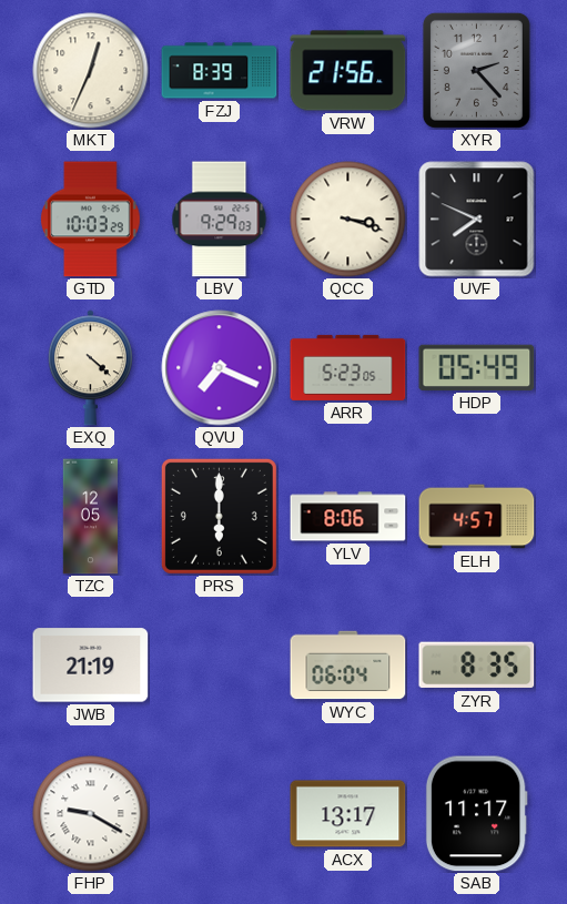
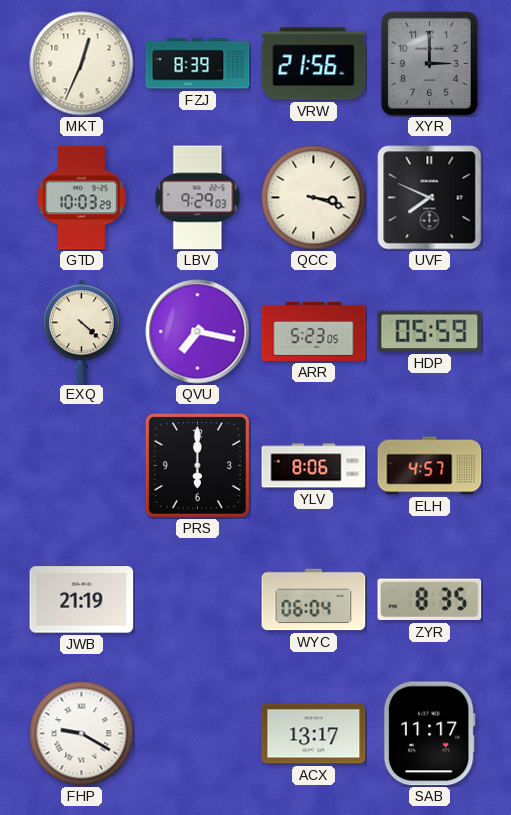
XYR: 2:23 -> 3:00 (429, 63)
QVU: 7:19 -> 7:17 (198, 332)
HDP: 05:49 -> 05:59 (430, 331)
TZC: 12:05 -> none (90, 517)
